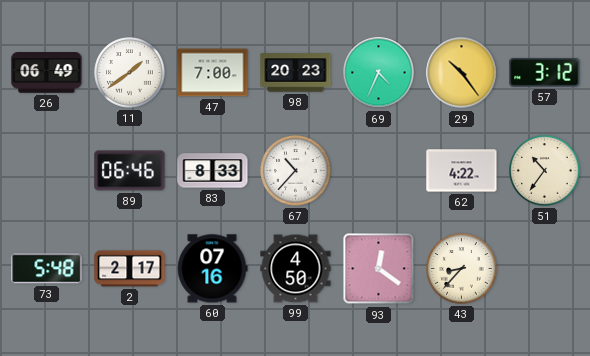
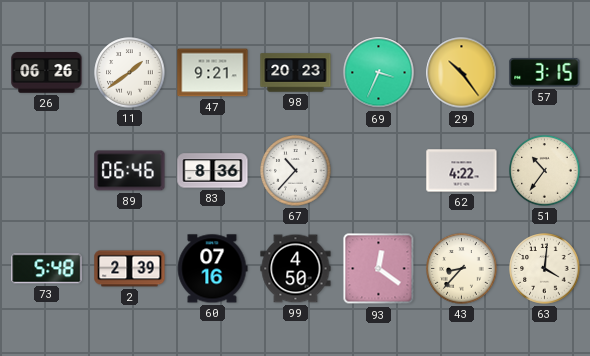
26: 06:49 -> 06:26 (47, 73)
47: 7:00 -> 9:21 (213, 73)
69: 4:34 -> 3:34 (379, 73)
57: 3:12 -> 3:15 (545, 72)
83: 8:33 -> 8:36 (213, 171)
2: 2:17 -> 2:39 (130, 269)
63: none -> 4:01 (545, 269)
